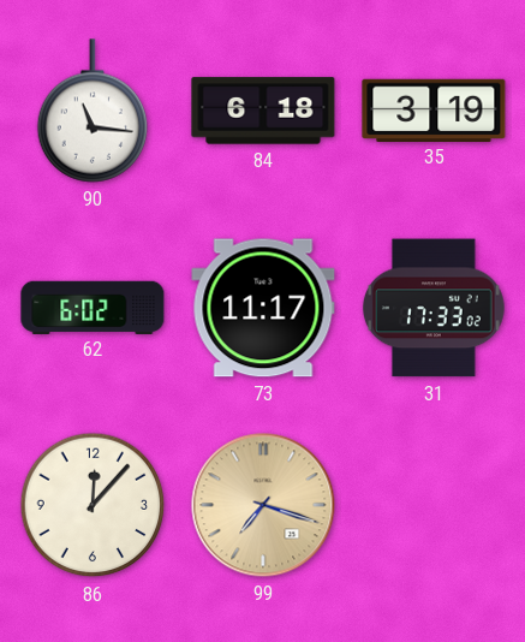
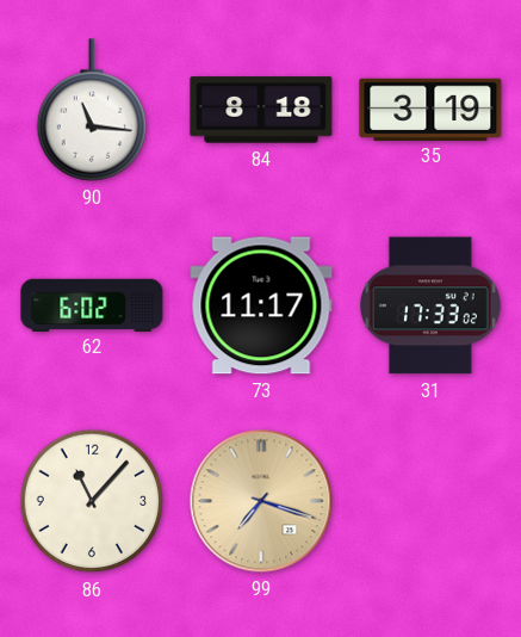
84: 6:18 -> 8:18 (261, 110)
86: 12:07 -> 11:07 (92, 501)
